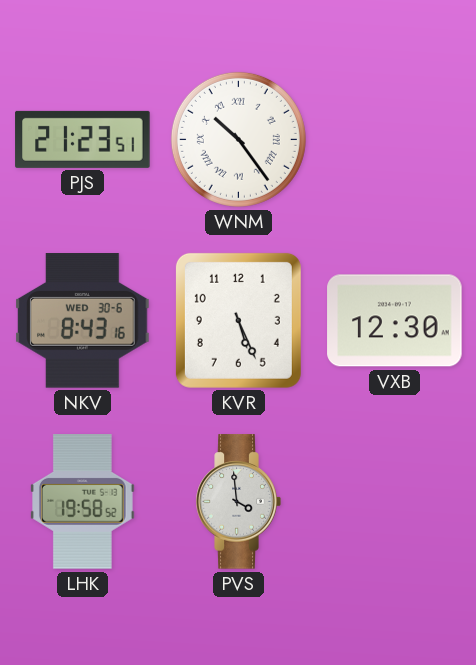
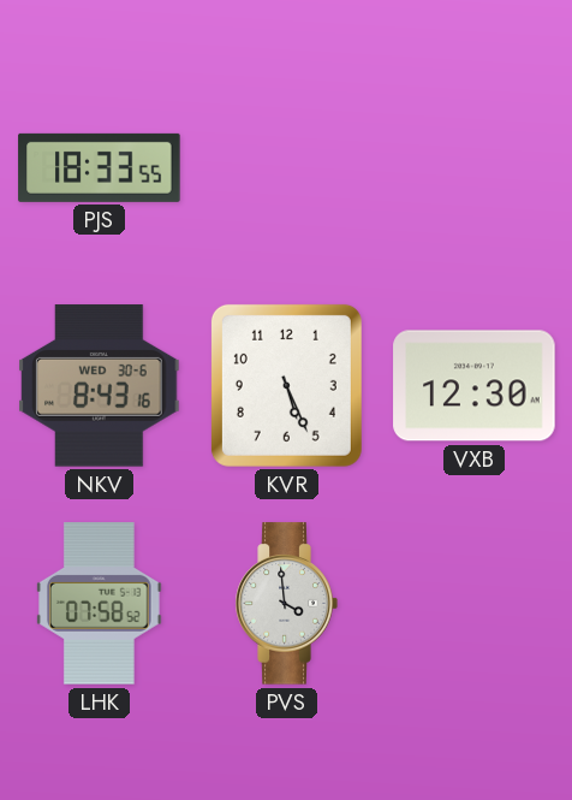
PJS: 21:23 -> 18:33 (100, 167)
WNM: 10:24 -> none (238, 139)
LHK: 19:58 -> 07:58 (100, 604)
